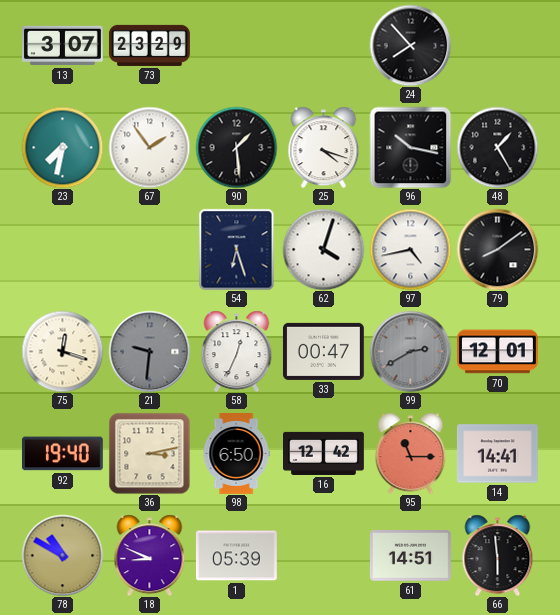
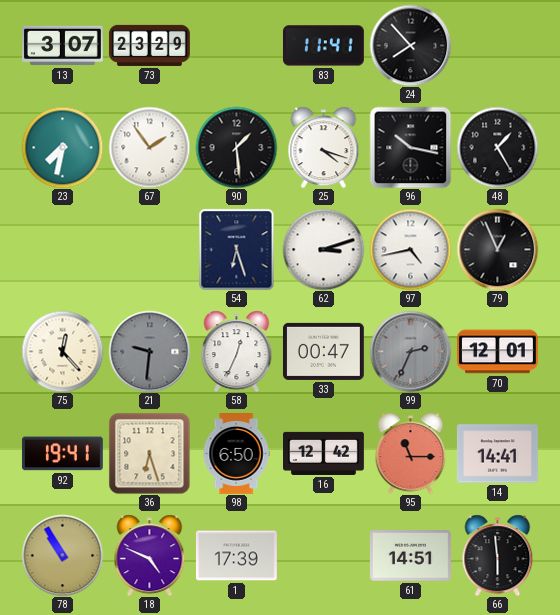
83: none -> 11:41 (323, 46)
62: 4:03 -> 3:12 (323, 249)
79: 8:09 -> 12:56 (497, 249)
75: 12:18 -> 12:23 (62, 351)
99: 2:40 -> 2:34 (410, 351)
92: 19:40 -> 19:41 (62, 454)
36: 3:13 -> 6:27 (149, 453)
78: 10:50 -> 10:55 (62, 555)
18: 8:49 -> 4:49 (150, 555)
1: 05:39 -> 17:39 (236, 556)
